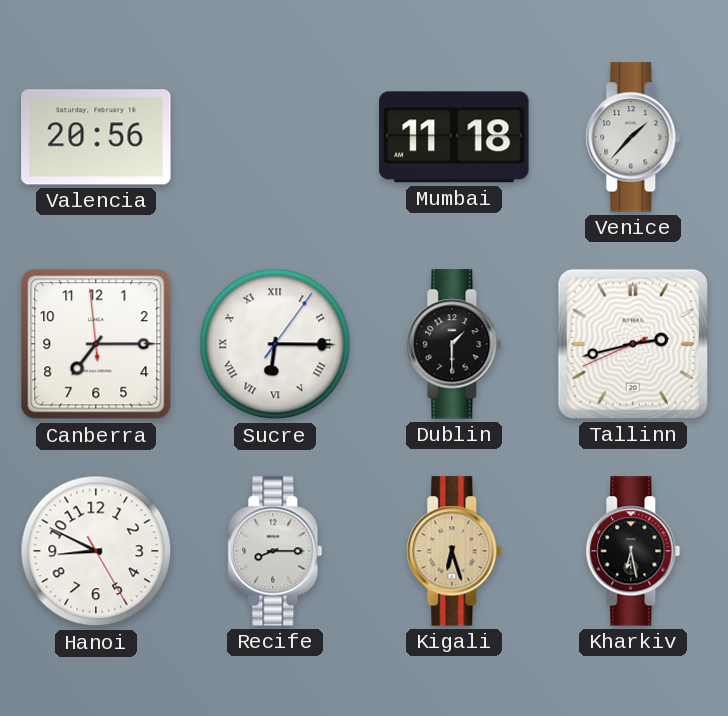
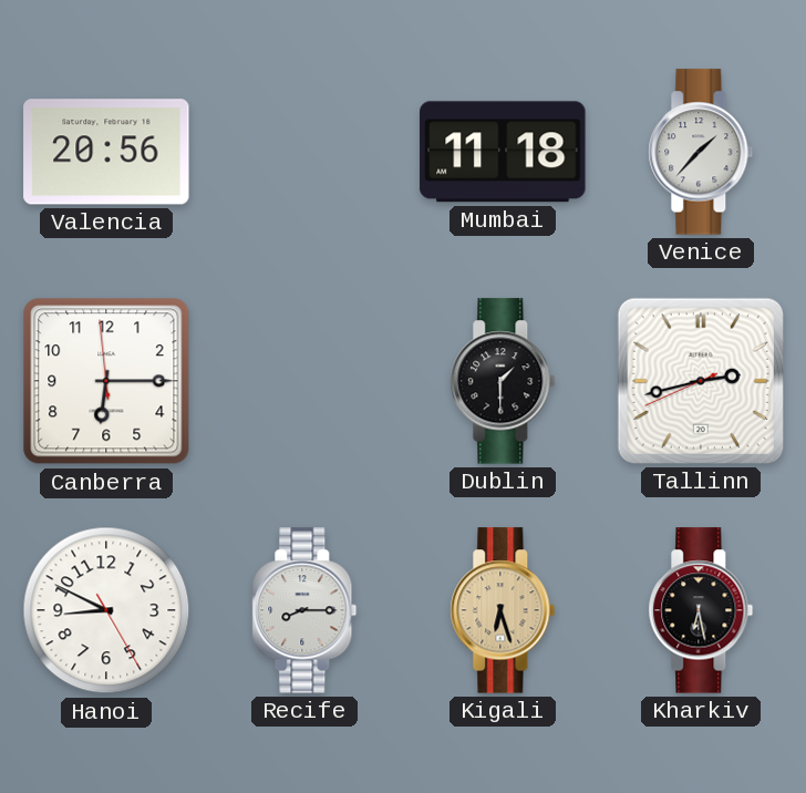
Canberra: 7:14 -> 6:14 (106, 381)
Sucre: 6:15 -> none (275, 344)
